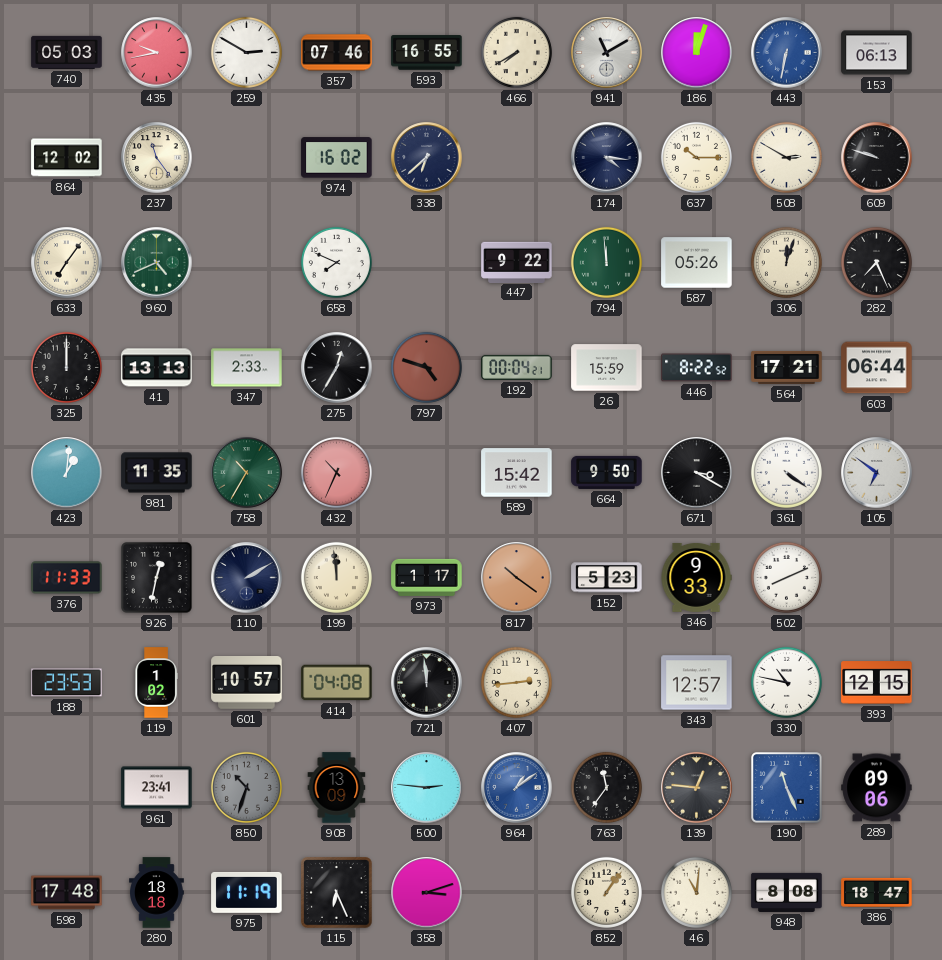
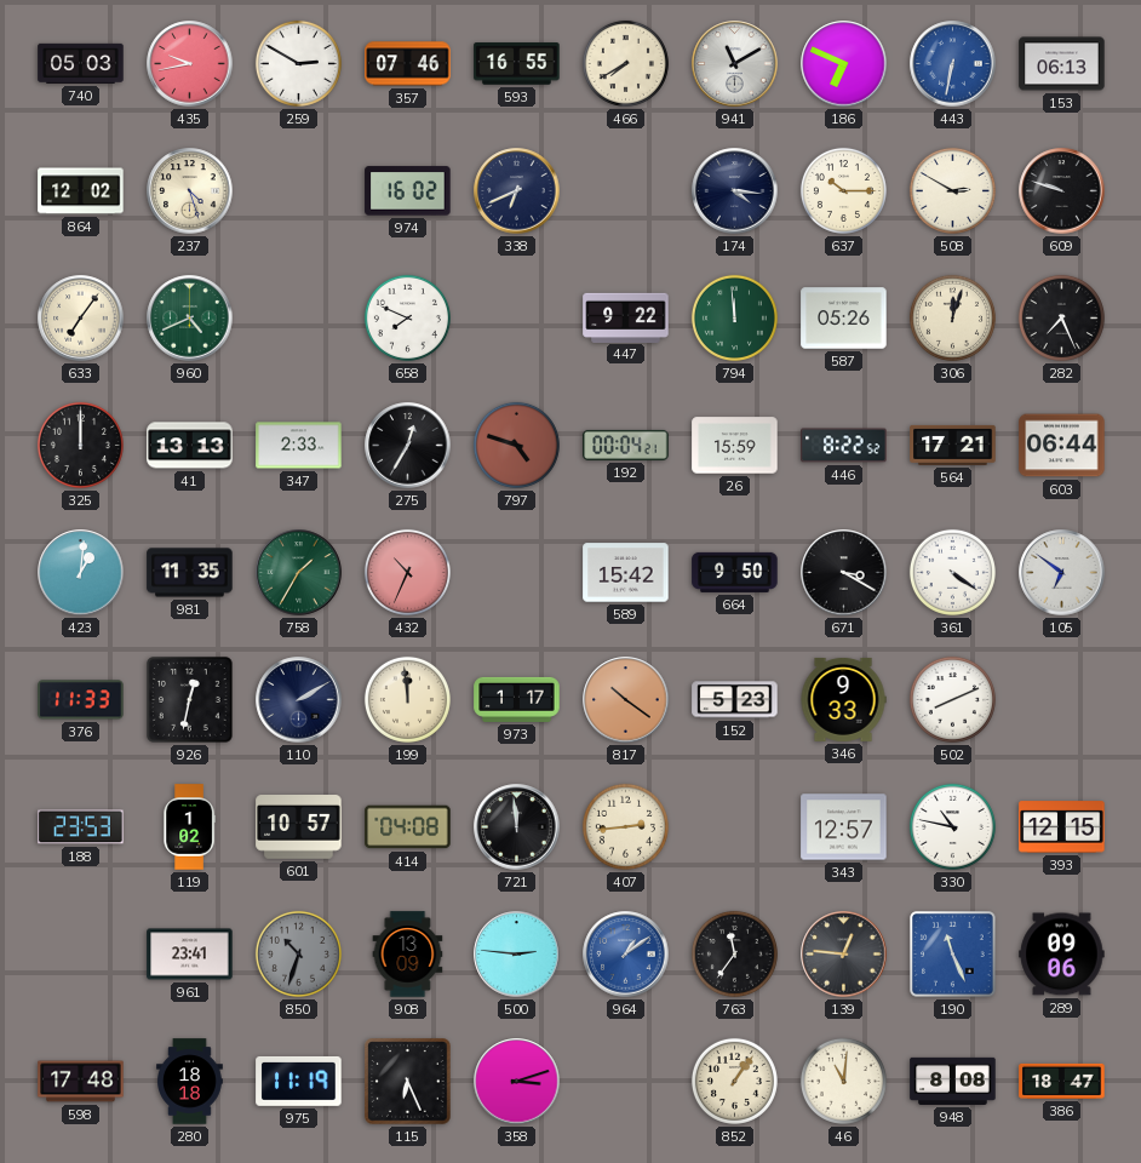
186: 12:03 -> 6:49 (844, 64)
237: 11:24 -> 4:27 (190, 191)
338: 6:38 -> 6:41 (517, 191)
758: 10:35 -> 1:35 (299, 573)
